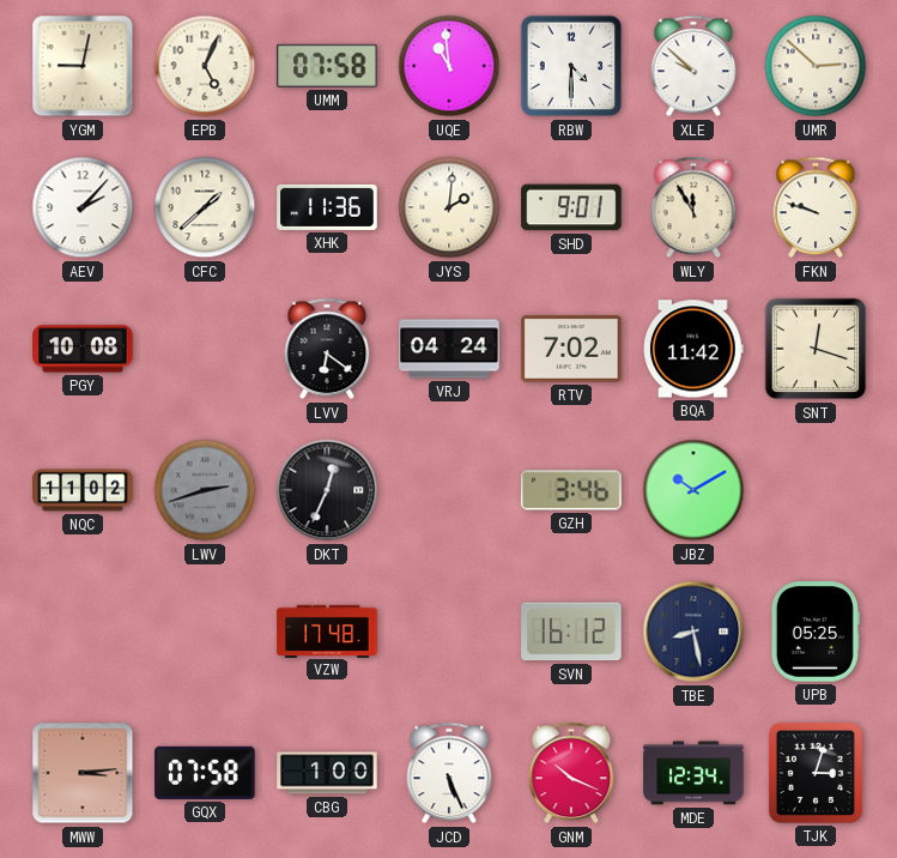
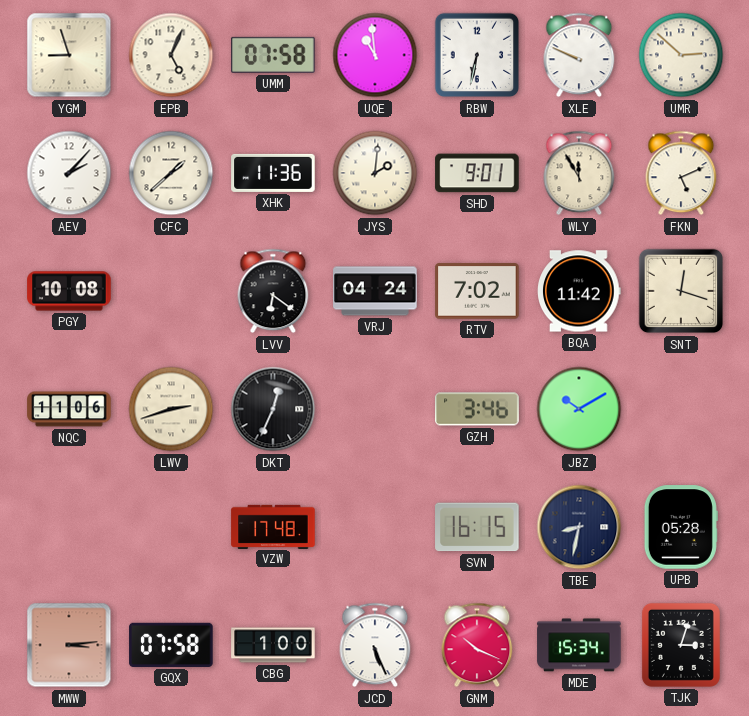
YGM: 9:02 -> 8:57 (69, 55)
RBW: 4:30 -> 6:32 (477, 55)
XLE: 9:52 -> 9:49 (579, 55)
FKN: 9:48 -> 5:11 (681, 173)
NQC: 11:02 -> 11:06 (69, 409)
LWV dial: grey -> cream (171, 409)
SVN: 16:12 -> 16:15 (477, 527)
TBE: 8:28 -> 8:32 (579, 527)
UPB: 05:25 -> 05:28 (681, 527)
MDE: 12:34 -> 15:34 (579, 645)
